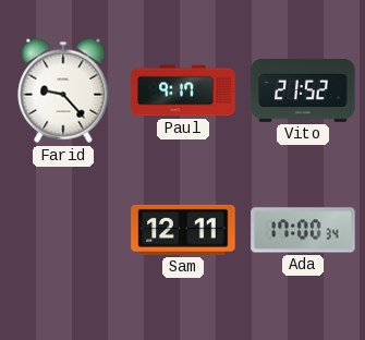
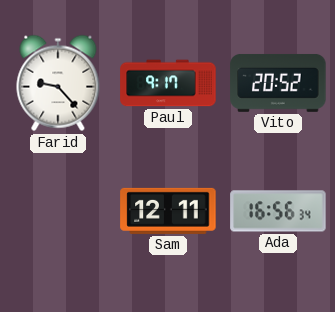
Vito: 21:52 -> 20:52 (278, 83)
Ada: 17:00 -> 16:56 (278, 211)
